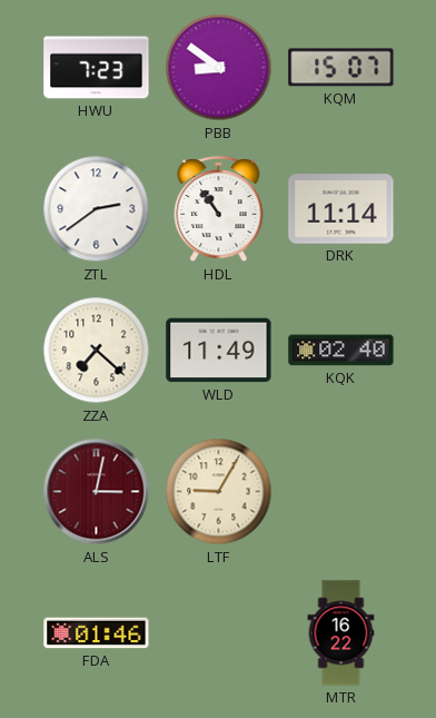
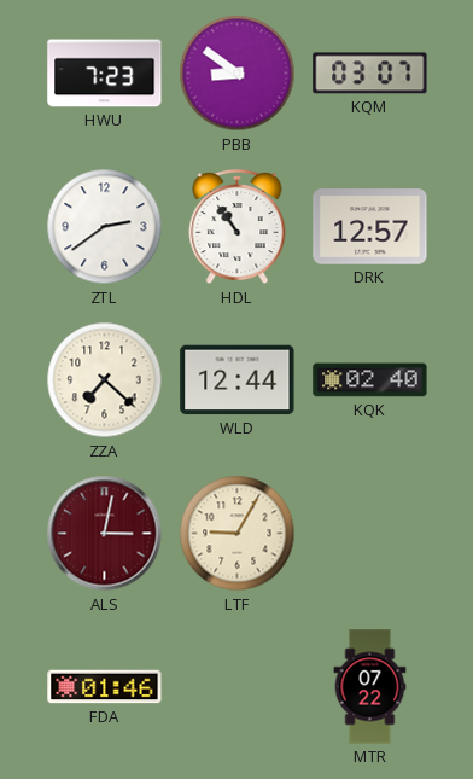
KQM: 15:07 -> 03:07 (370, 74)
DRK: 11:14 -> 12:57 (370, 227)
WLD: 11:49 -> 12:44 (238, 380)
MTR: 16:22 -> 07:22 (370, 687)
